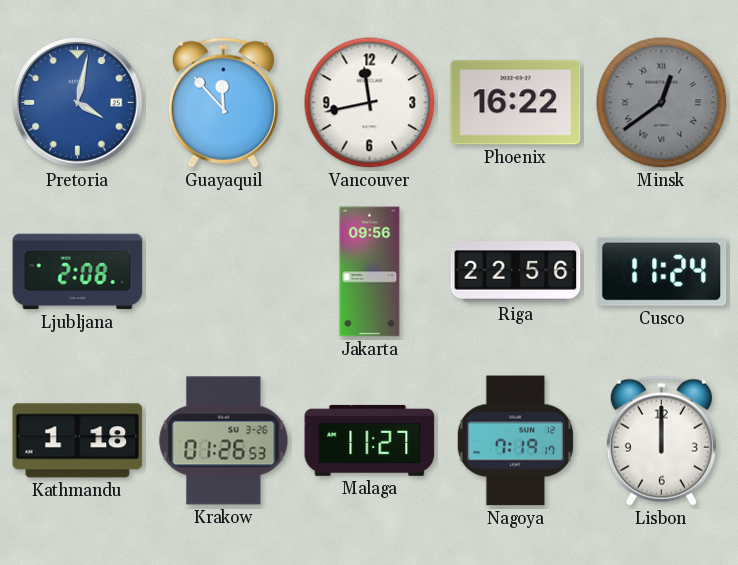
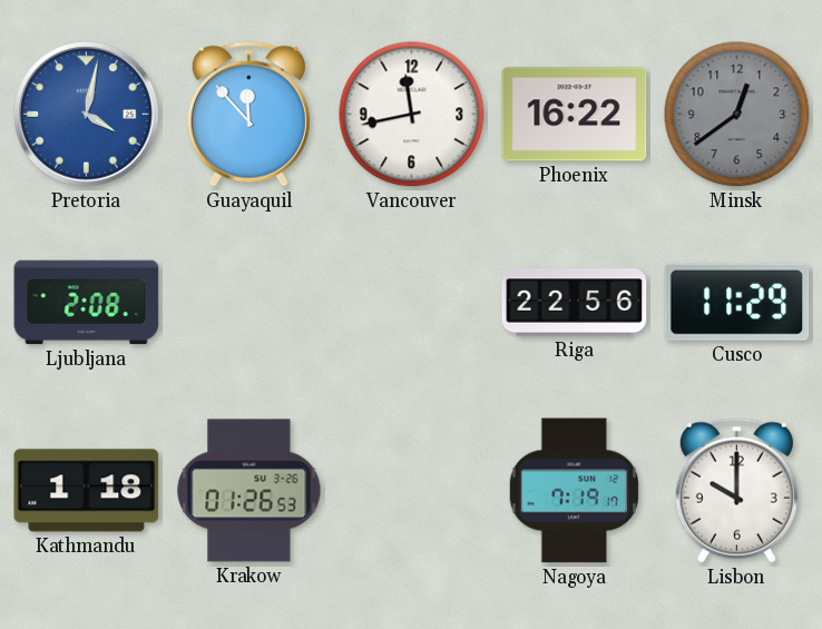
Minsk numerals: Roman -> Arabic (737, 115)
Jakarta: 09:56 -> none (370, 272)
Cusco: 11:24 -> 11:29 (737, 302)
Malaga: 11:27 -> none (370, 440)
Lisbon: 12:00 -> 10:00 (736, 490)
